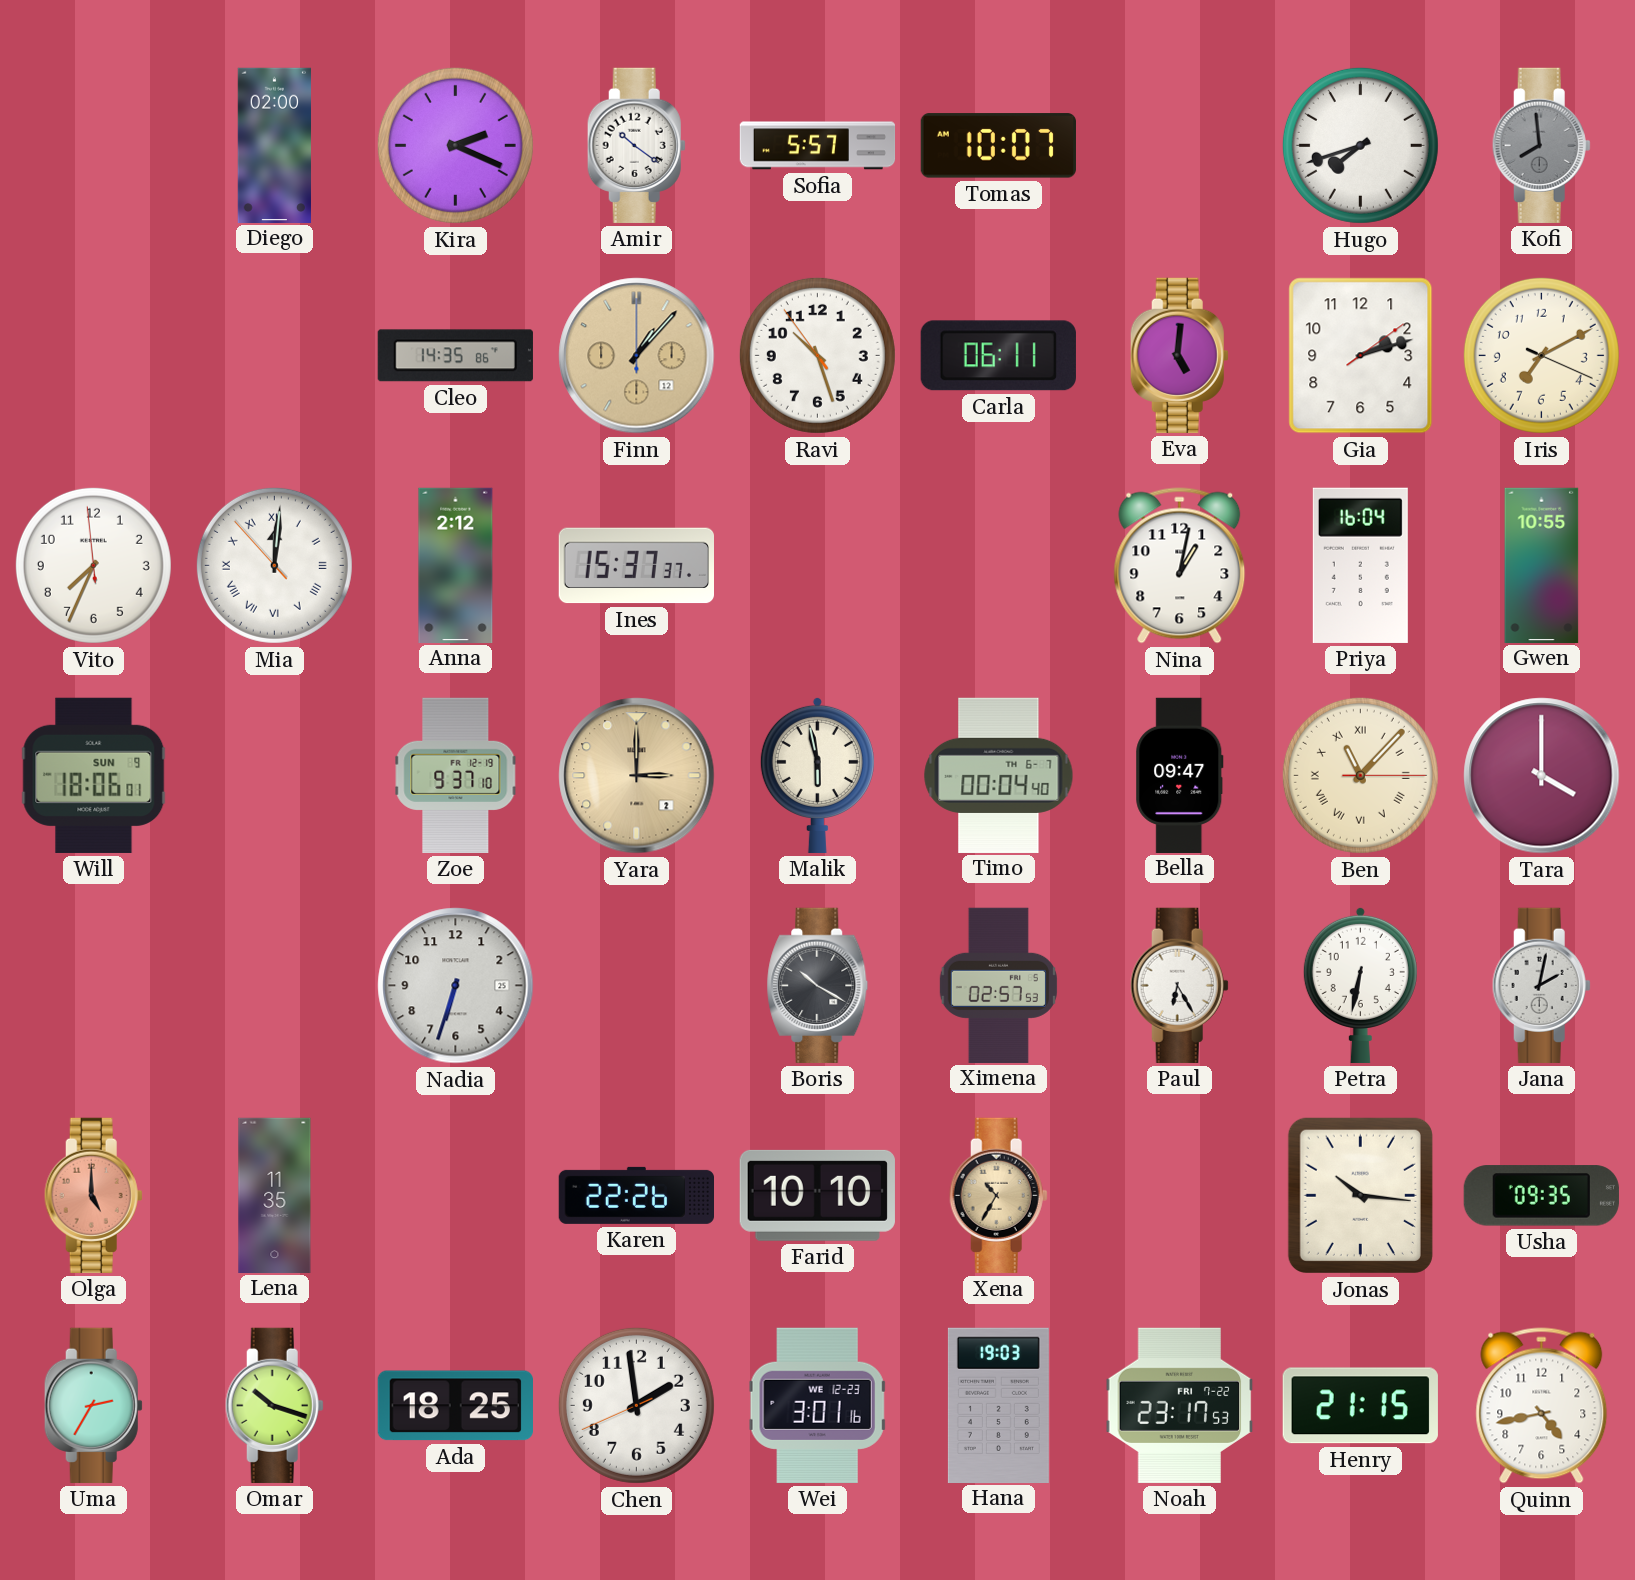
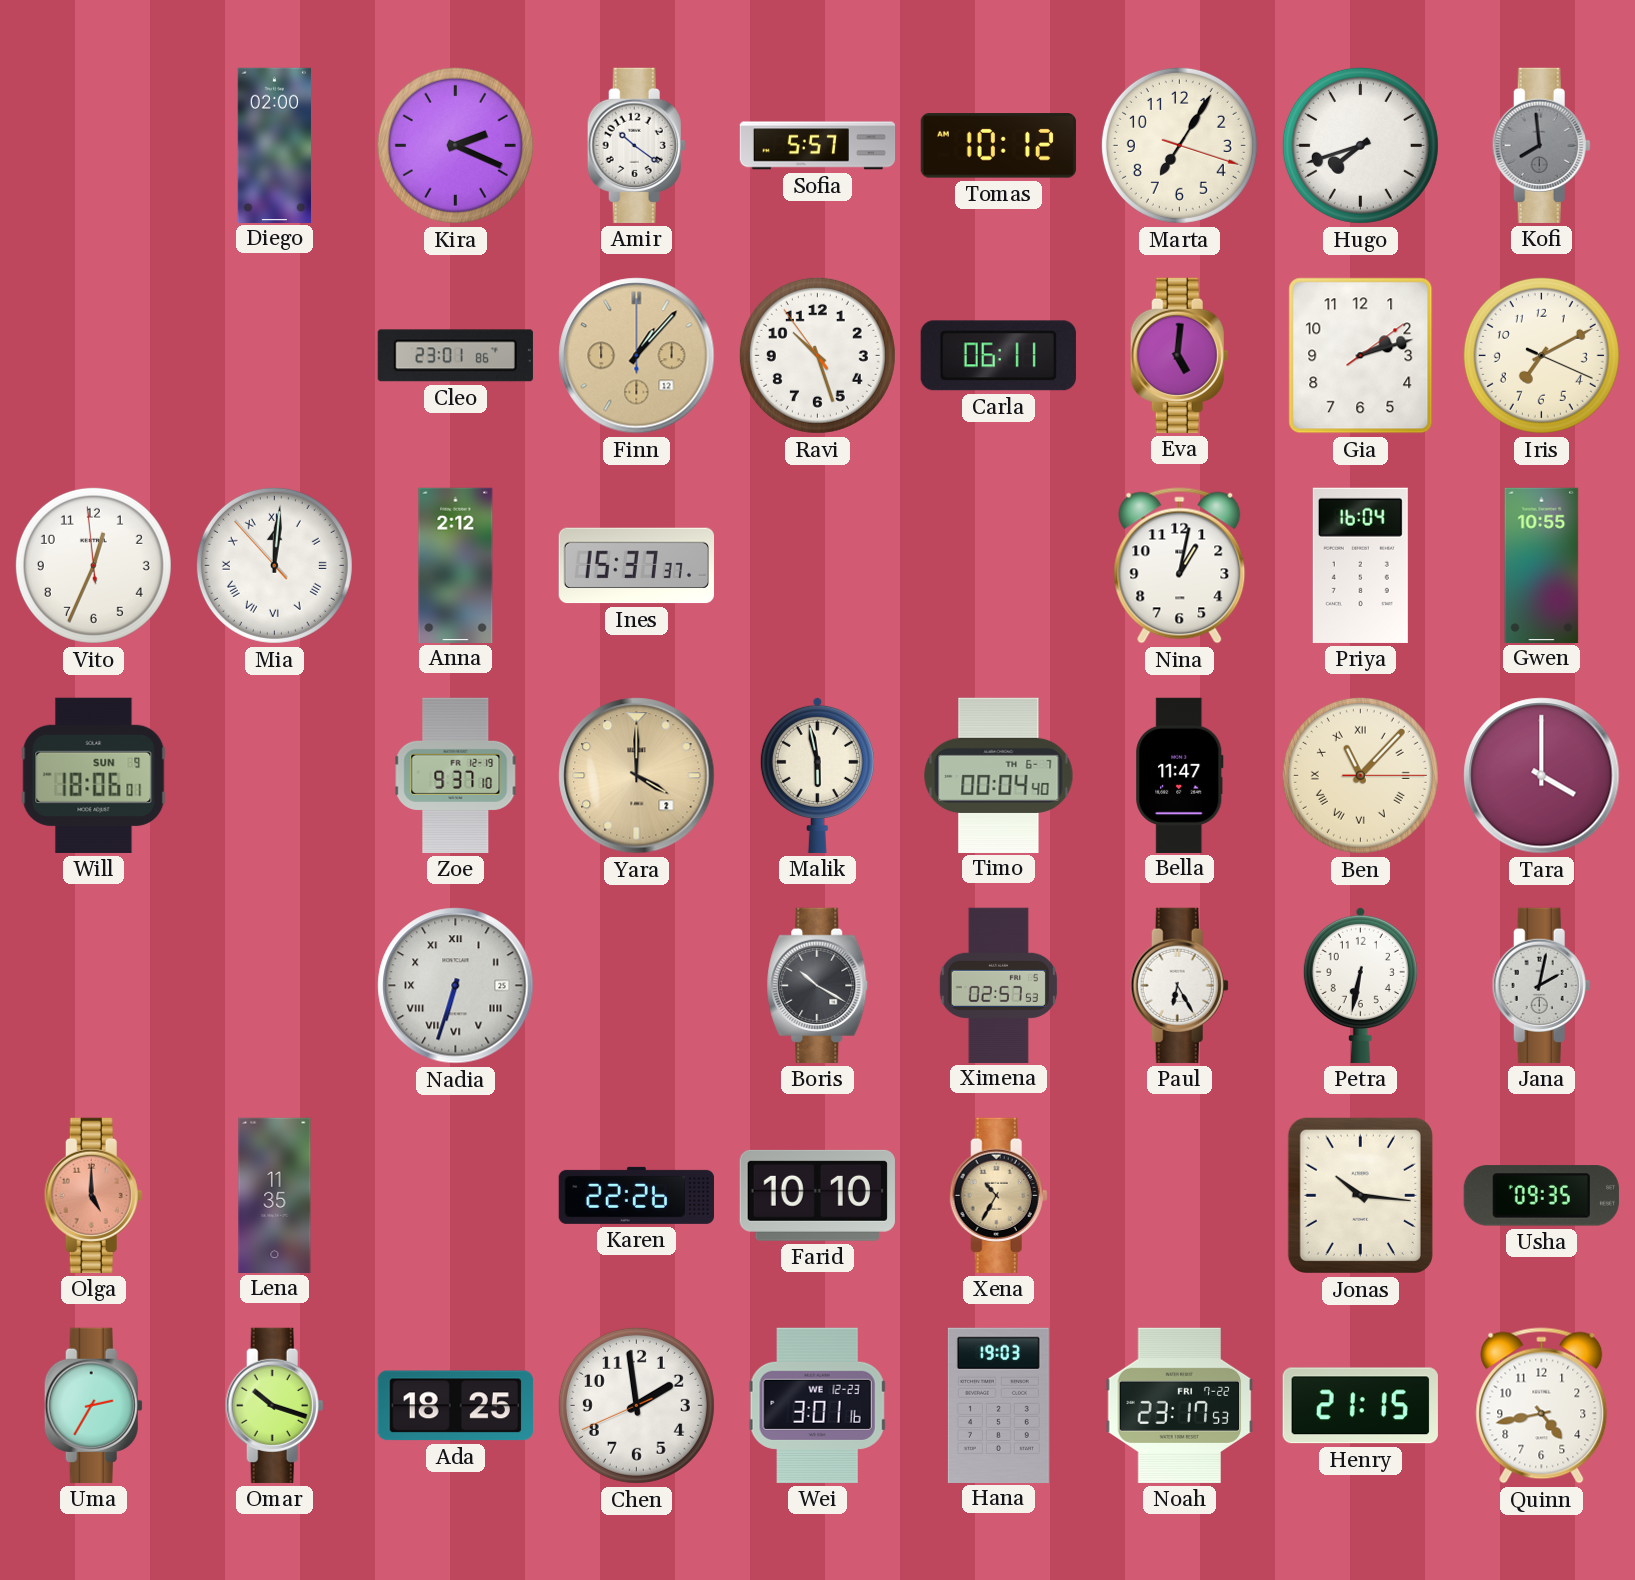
Tomas: 10:07 -> 10:12 (998, 146)
Marta: none -> 7:05 (1179, 145)
Cleo: 14:35 -> 23:01 (455, 356)
Vito: 7:33 -> 12:33 (93, 565)
Yara: 3:00 -> 4:00 (637, 776)
Bella: 09:47 -> 11:47 (1180, 775)
Nadia numerals: Arabic -> Roman (456, 986)
